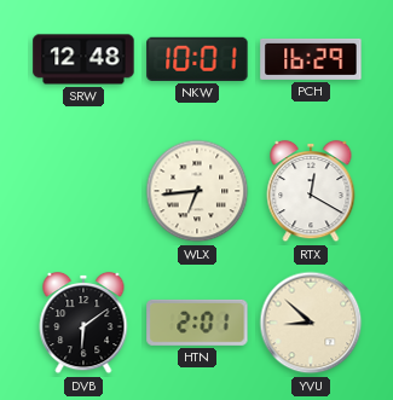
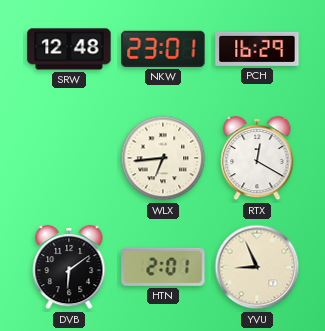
NKW: 10:01 -> 23:01 (163, 49)
YVU: 8:52 -> 8:56 (257, 267)
